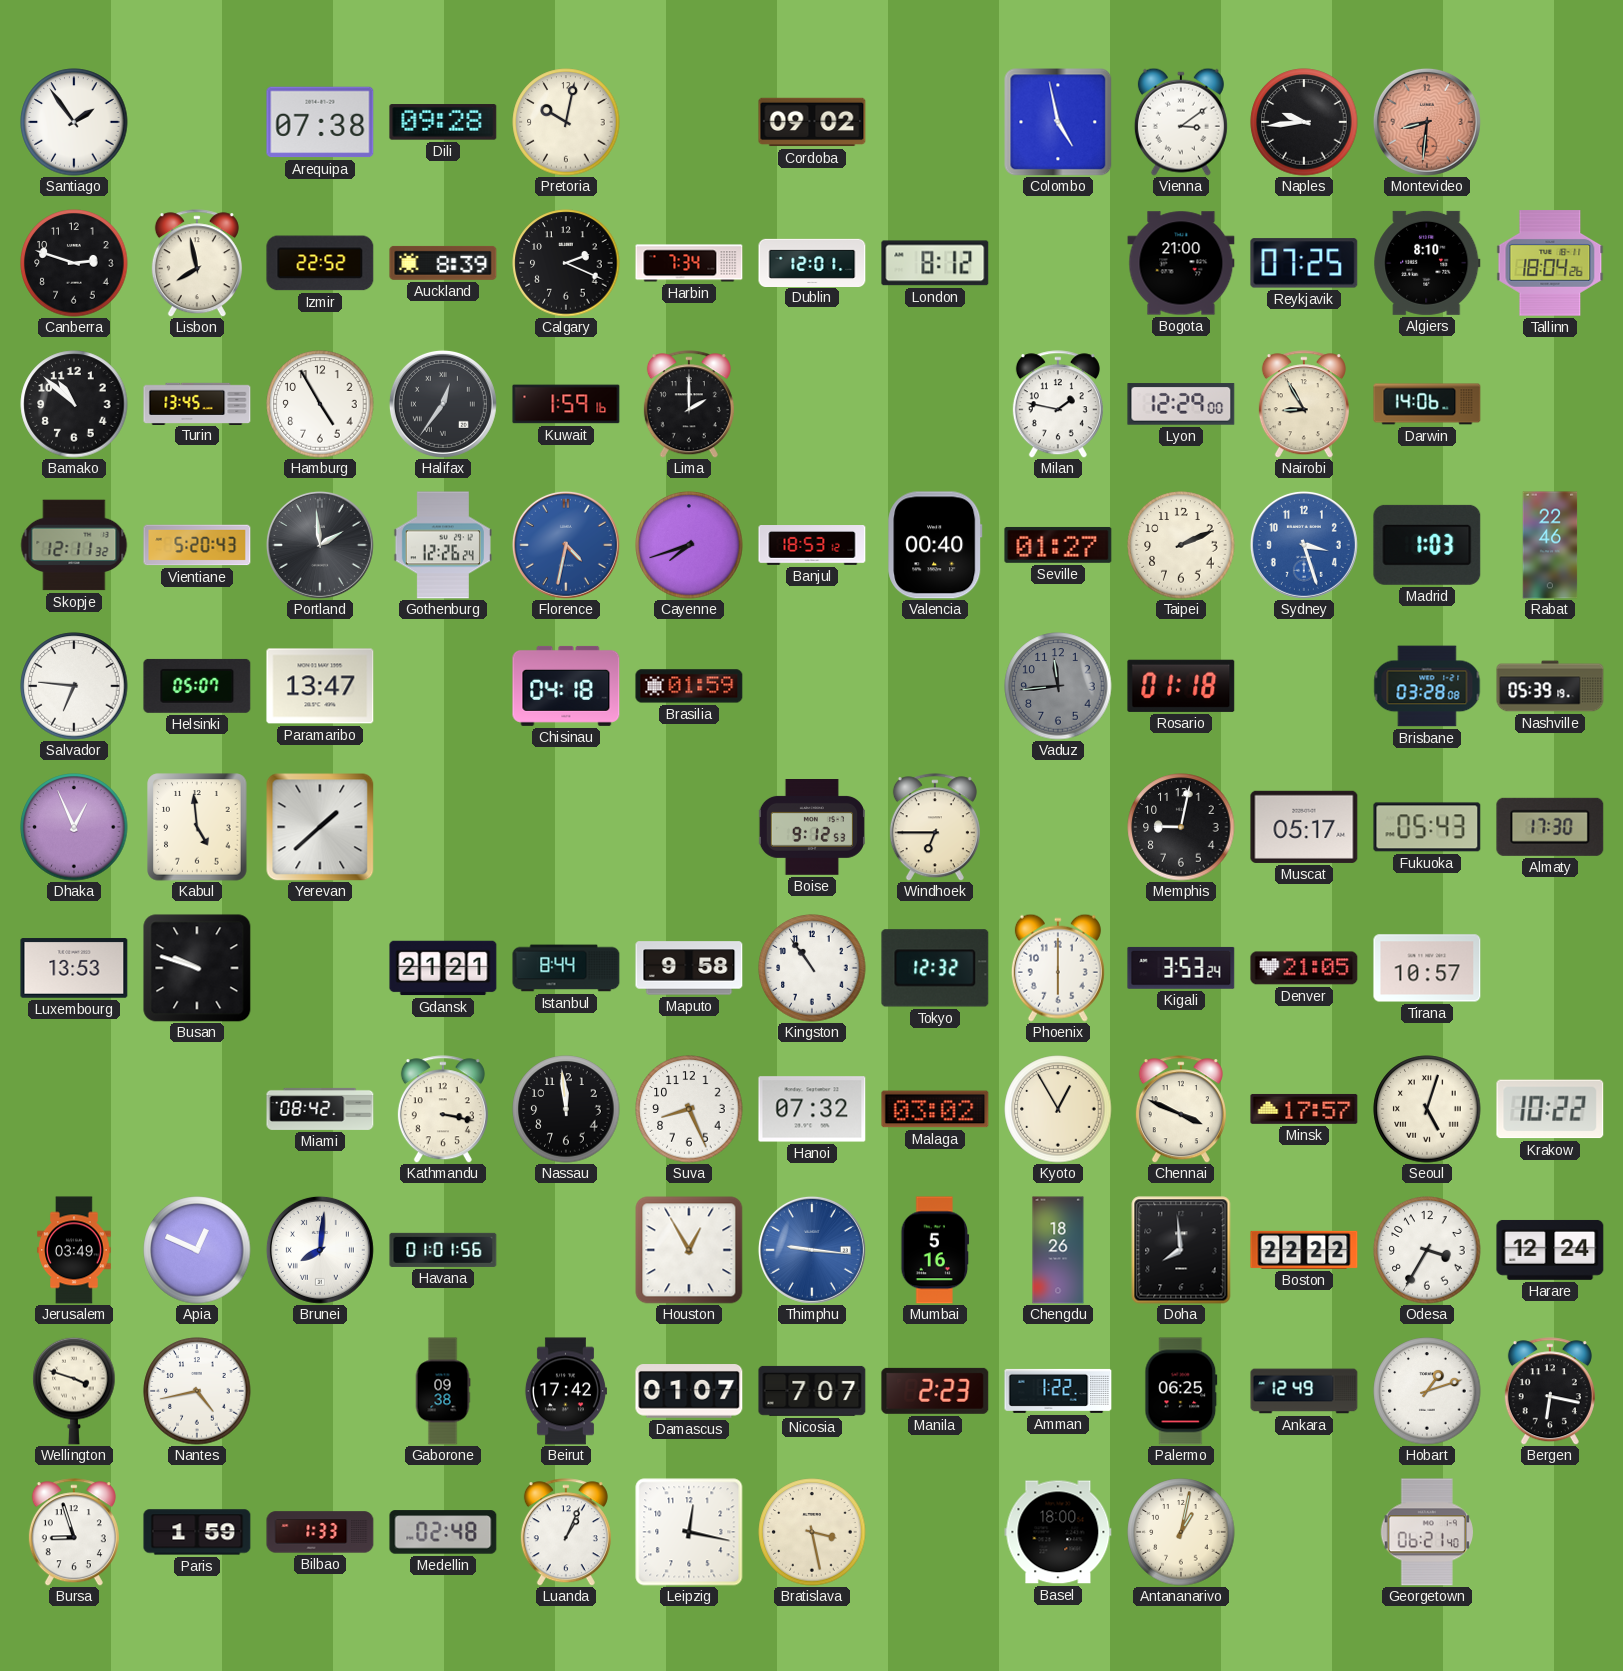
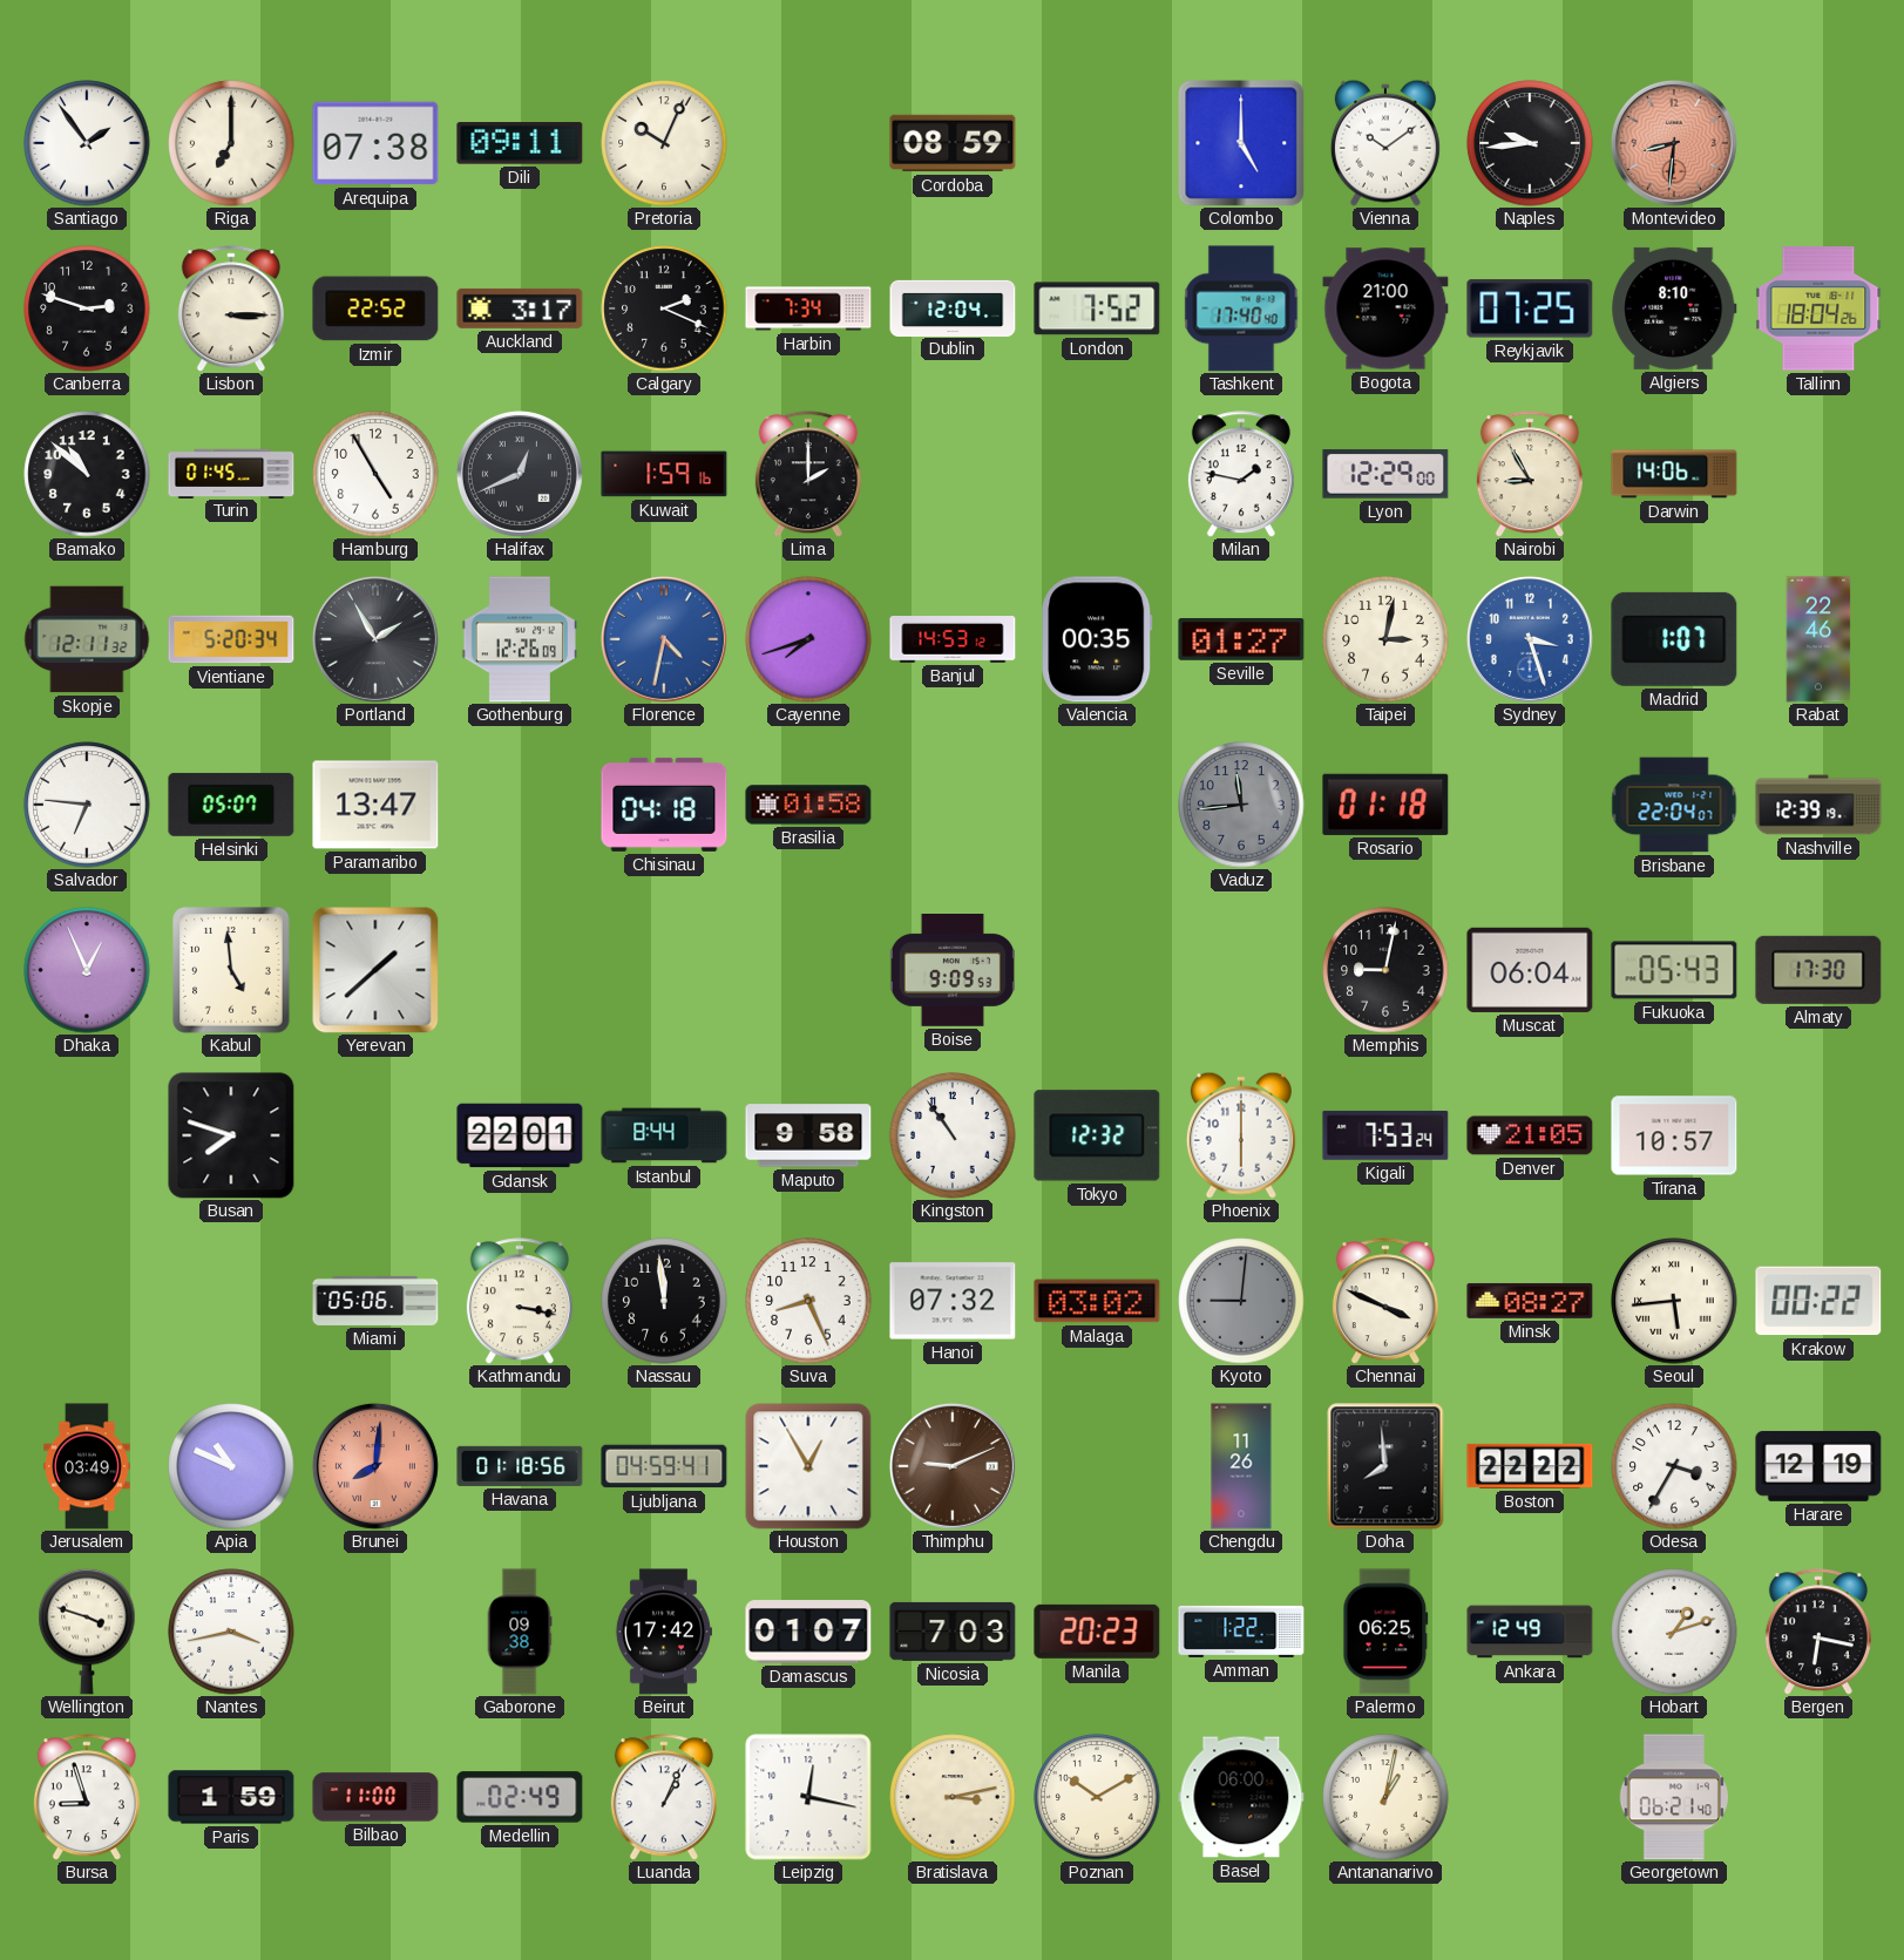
Riga: none -> 7:00 (231, 143)
Dili: 09:28 -> 09:11 (520, 143)
Pretoria: 10:02 -> 10:04 (664, 143)
Cordoba: 09:02 -> 08:59 (953, 143)
Colombo: 4:58 -> 5:00 (1241, 143)
Vienna: 3:09 -> 10:09 (1385, 143)
Lisbon: 7:58 -> 3:15 (231, 308)
Auckland: 8:39 -> 3:17 (520, 308)
Dublin: 12:01 -> 12:04 (953, 307)
London: 8:12 -> 7:52 (1097, 308)
Tashkent: none -> 17:40 (1241, 308)
Turin: 13:45 -> 01:45 (231, 473)
Halifax: 12:36 -> 12:41 (520, 474)
Vientiane: 5:20:43 -> 5:20:34 (231, 639)
Portland: 1:59 -> 1:55 (375, 639)
Gothenburg: 12:26:24 -> 12:26:09 (520, 639)
Banjul: 18:53 -> 14:53 (953, 640)
Valencia: 00:40 -> 00:35 (1097, 639)
Taipei: 2:11 -> 3:02 (1385, 639)
Madrid: 1:03 -> 1:07 (1674, 639)
Brasilia: 01:59 -> 01:58 (808, 805)
Brisbane: 03:28 -> 22:04 (1674, 805)
Nashville: 05:39 -> 12:39 (1818, 805)
Boise: 9:12 -> 9:09 (953, 971)
Windhoek: 6:45 -> none (935, 827)
Muscat: 05:17 -> 06:04 (1530, 970)
Luxembourg: 13:53 -> none (74, 968)
Busan: 9:48 -> 7:48 (231, 1135)
Gdansk: 21:21 -> 22:01 (520, 1135)
Kigali: 3:53 -> 7:53 (1385, 1135)
Miami: 08:42 -> 05:06 (375, 1301)
Kyoto: 12:55 -> 9:01 (1241, 1301)
Kyoto dial: cream -> grey (1241, 1301)
Minsk: 17:57 -> 08:27 (1530, 1301)
Seoul: 5:03 -> 5:44 (1674, 1301)
Krakow: 10:22 -> 00:22 (1818, 1301)
Apia: 12:49 -> 10:49 (231, 1466)
Brunei dial: white -> salmon (375, 1466)
Havana: 01:01 -> 01:18 (520, 1466)
Ljubljana: none -> 04:59 (664, 1466)
Thimphu: 9:16 -> 9:11 (953, 1466)
Thimphu dial: blue -> brown (953, 1466)
Mumbai: 5:16 -> none (935, 1250)
Chengdu: 18:26 -> 11:26 (1241, 1466)
Harare: 12:24 -> 12:19 (1818, 1466)
Nantes: 4:43 -> 3:43 (231, 1632)
Nicosia: 7:07 -> 7:03 (953, 1632)
Manila: 2:23 -> 20:23 (1097, 1632)
Bilbao: 1:33 -> 11:00 (375, 1797)
Medellin: 02:48 -> 02:49 (520, 1797)
Bratislava: 3:28 -> 3:13 (953, 1797)
Poznan: none -> 10:10 (1097, 1797)
Basel: 18:00 -> 06:00 (1241, 1797)
